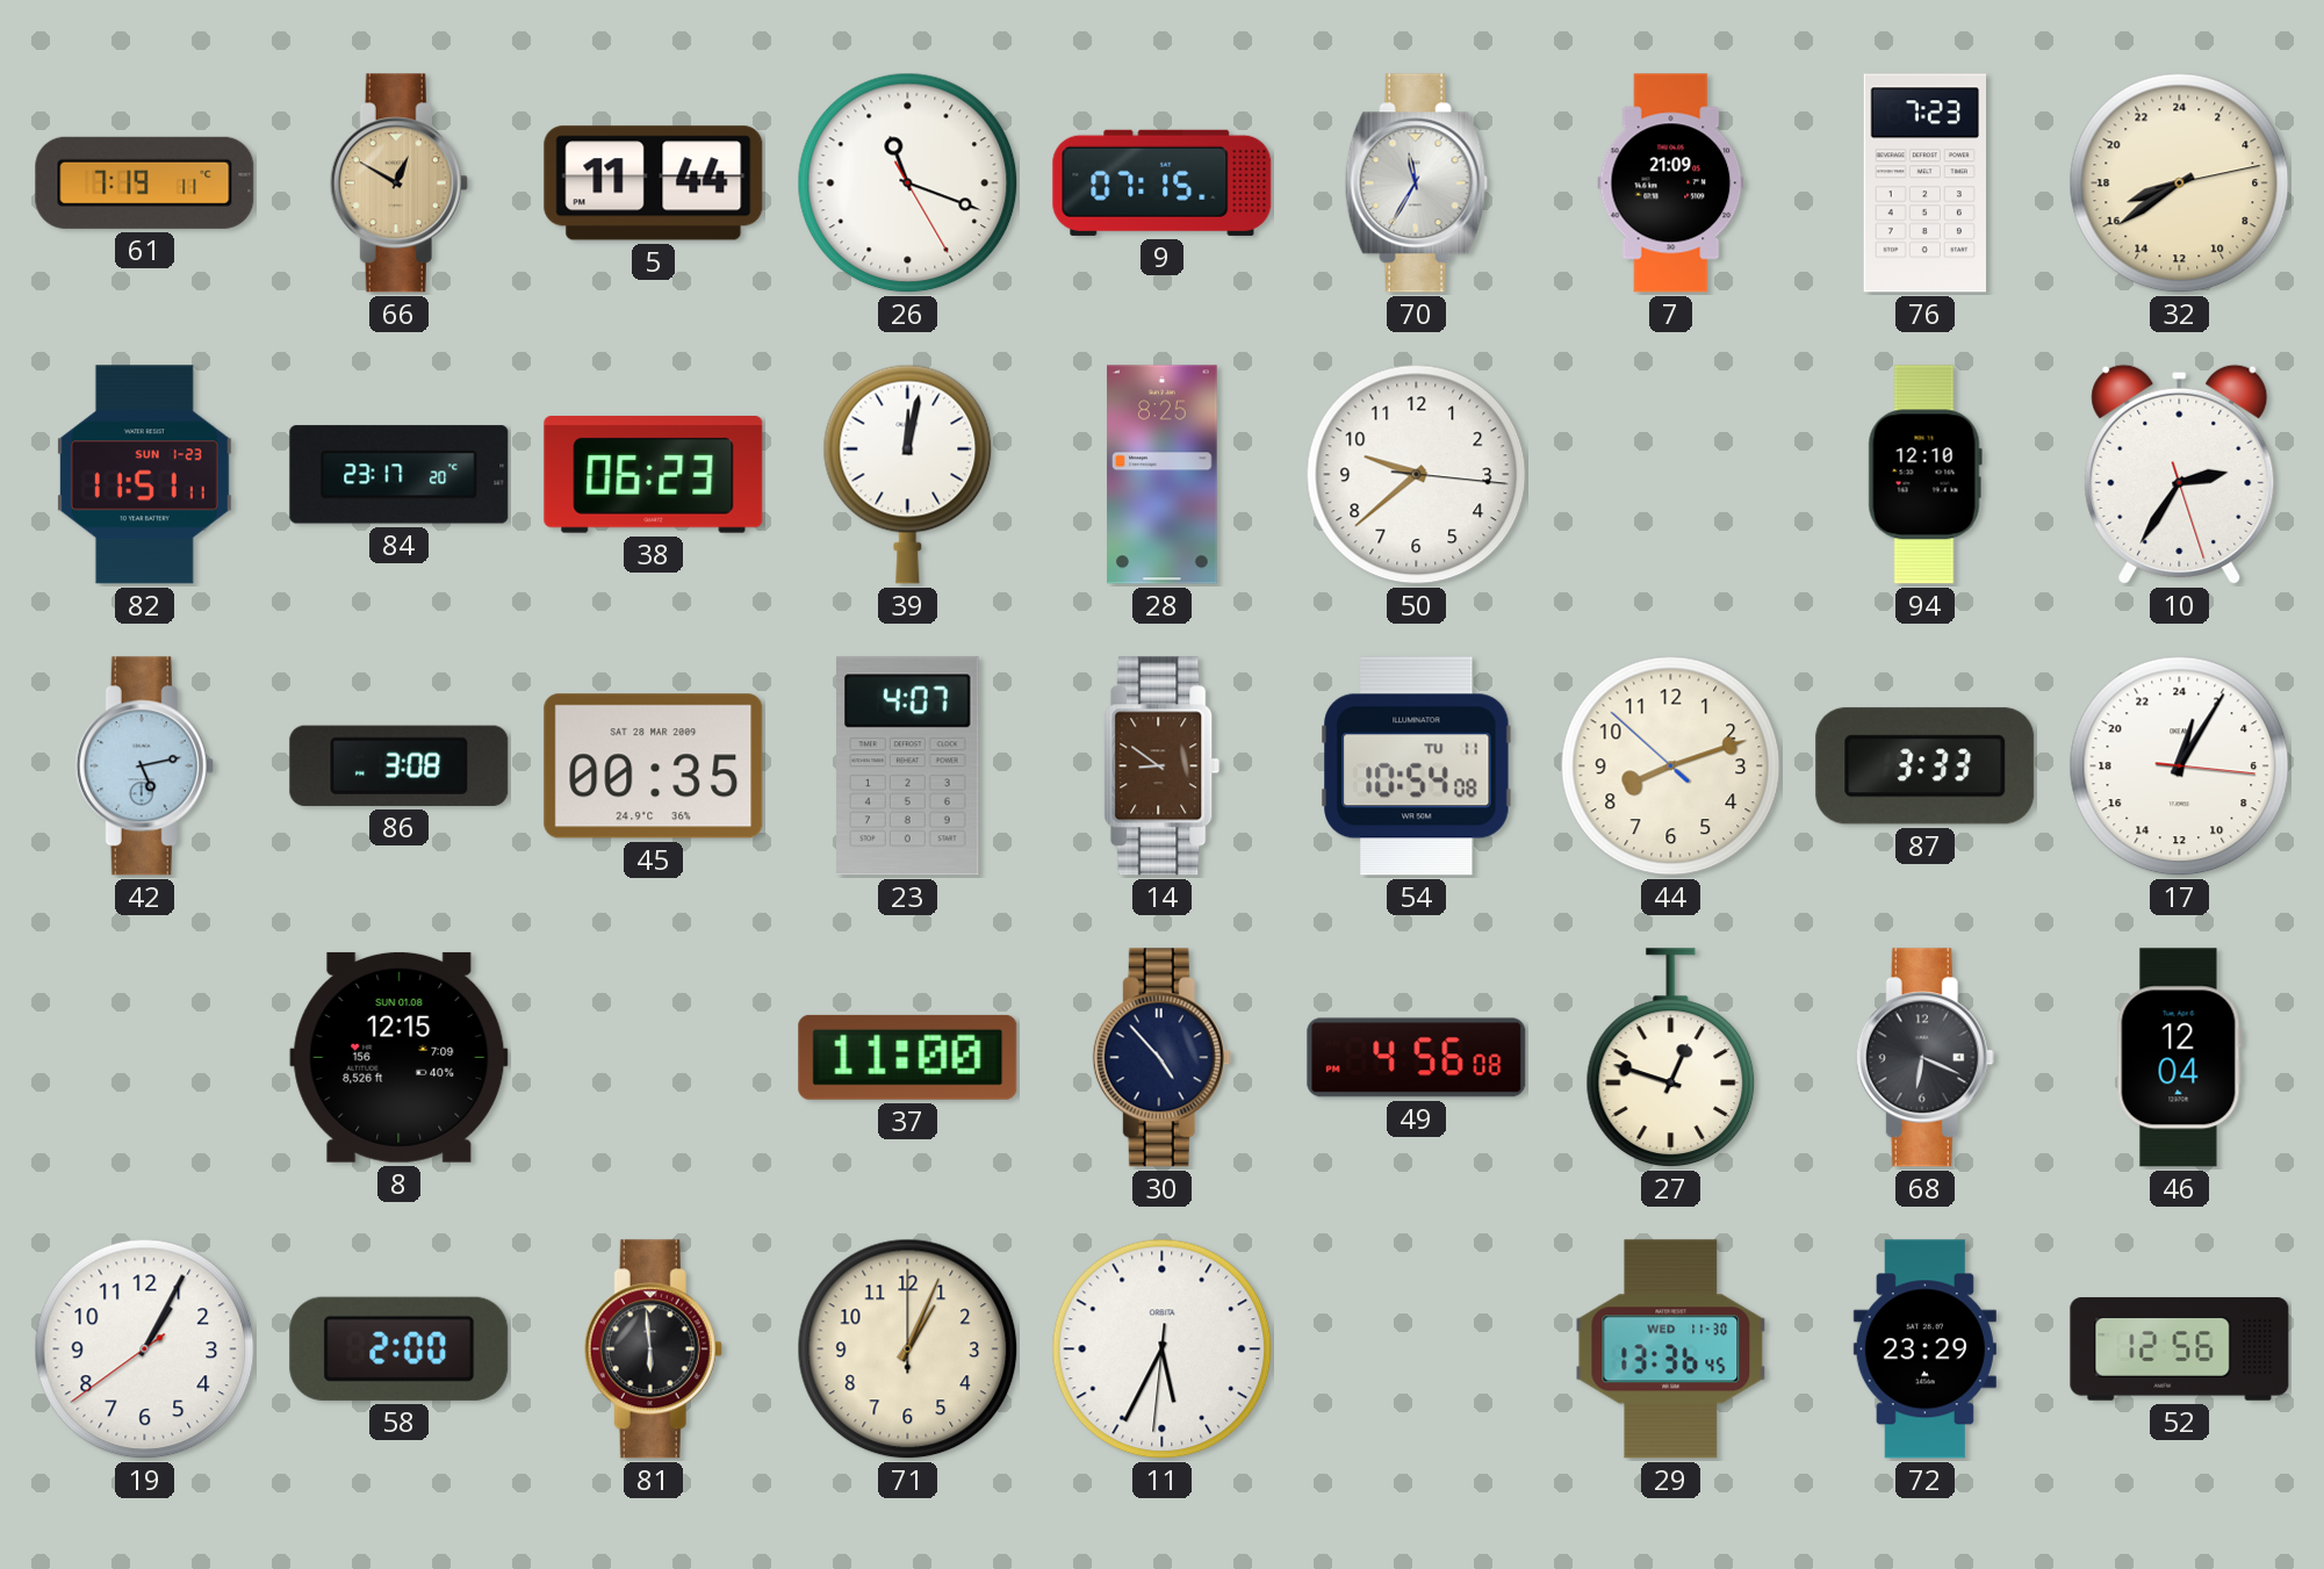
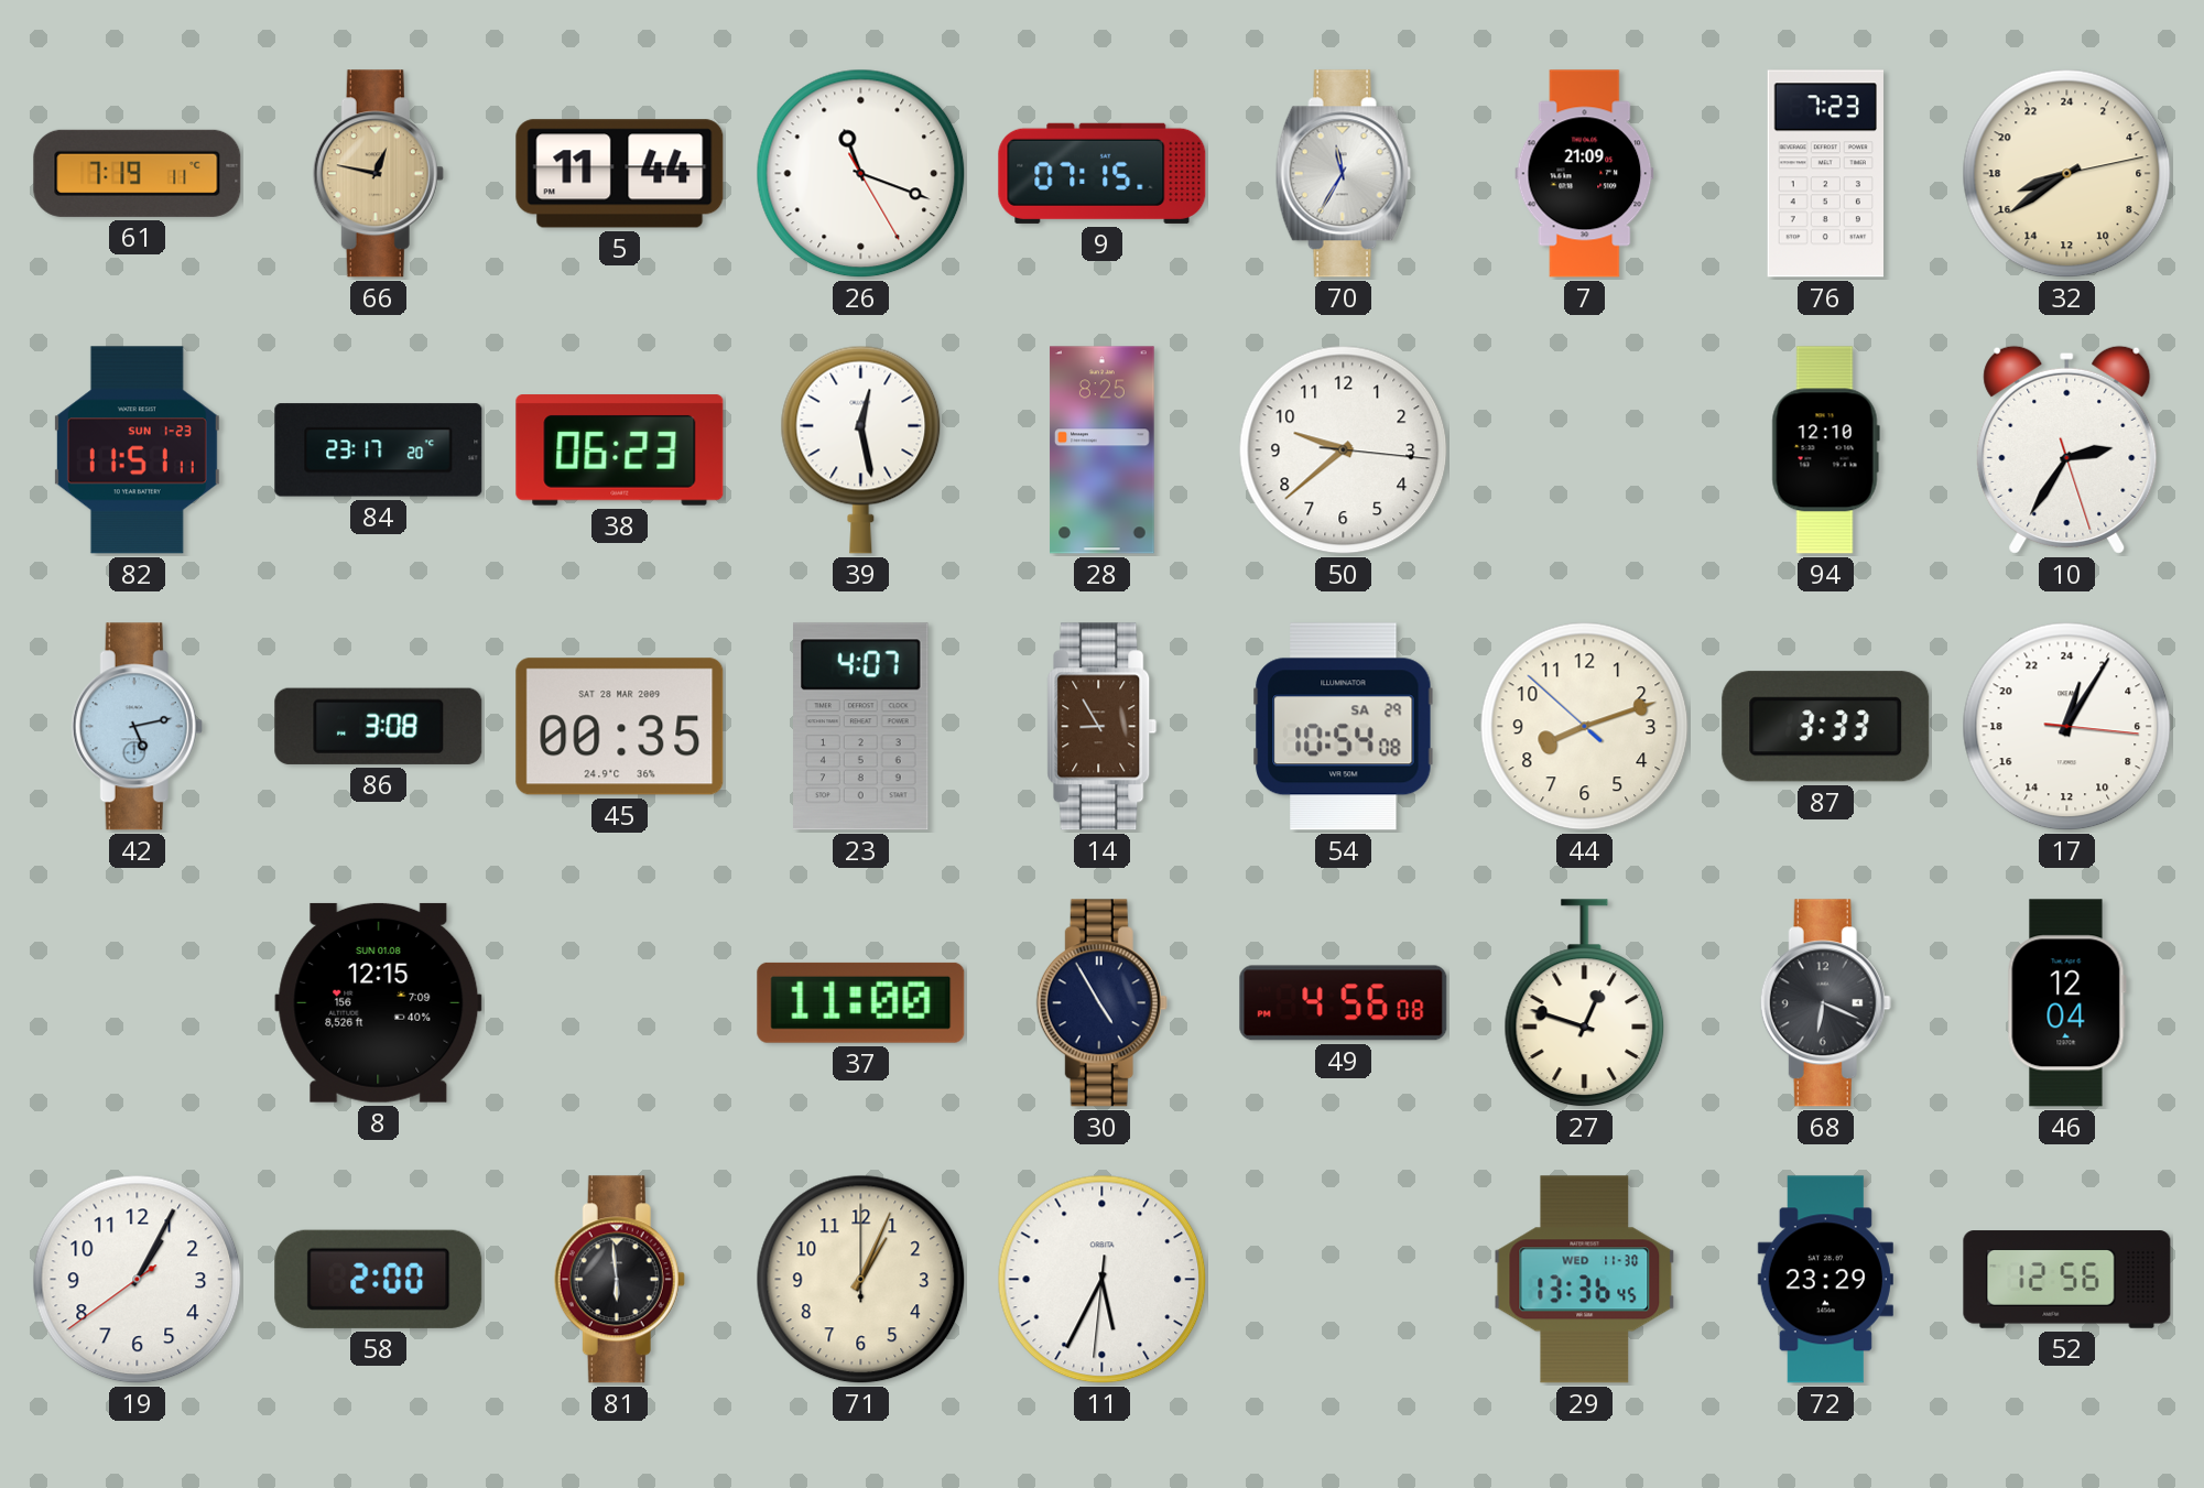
66: 12:50 -> 12:47 (378, 174)
39: 12:02 -> 12:28 (861, 449)
14: 8:51 -> 8:55 (1103, 727)
54 date: TU 11 -> SA 29 (1344, 727)
30: 4:53 -> 4:55 (1101, 1003)
